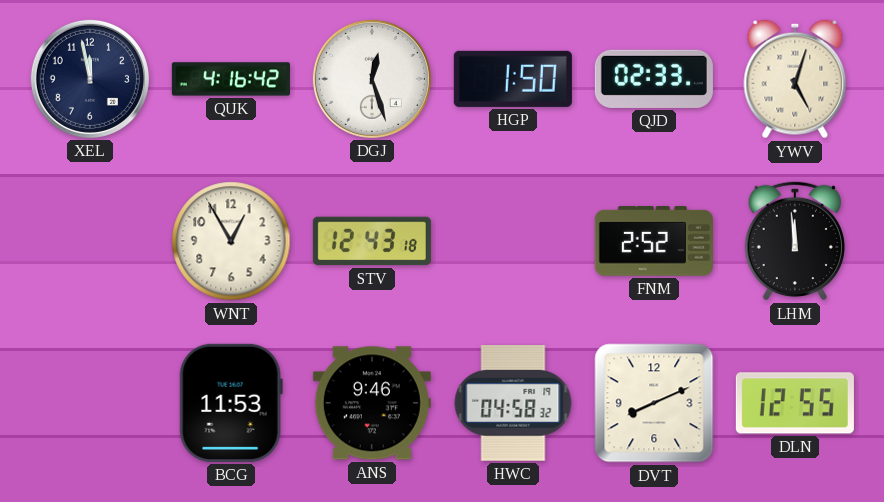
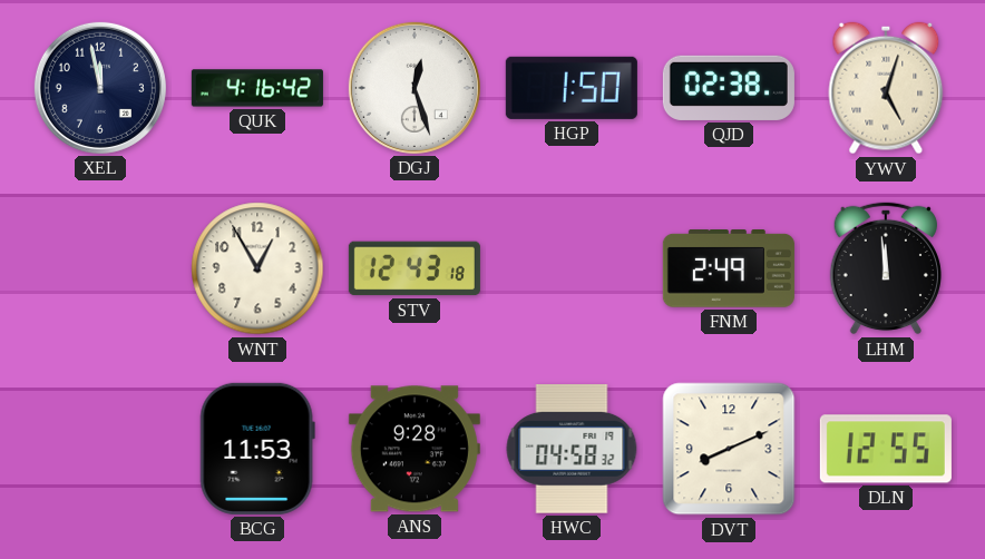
QJD: 02:33 -> 02:38 (729, 88)
FNM: 2:52 -> 2:49 (729, 269)
ANS: 9:46 -> 9:28 (415, 449)
